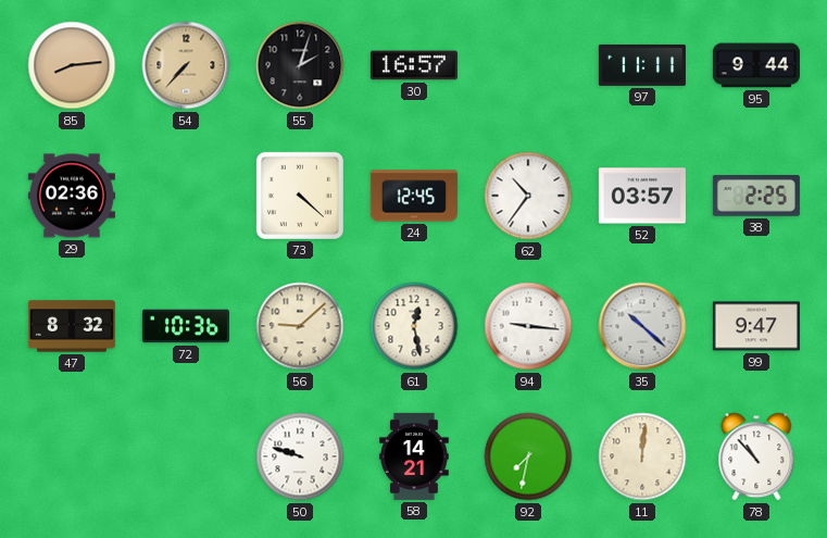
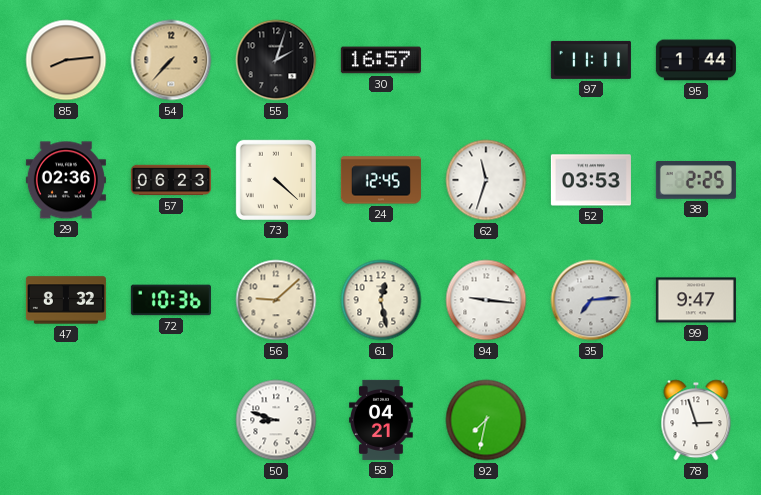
95: 9:44 -> 1:44 (696, 60)
57: none -> 06:23 (171, 180)
62: 10:36 -> 11:33 (486, 180)
52: 03:57 -> 03:53 (591, 180)
35: 10:22 -> 7:14 (591, 300)
50: 9:48 -> 8:48 (276, 420)
58: 14:21 -> 04:21 (382, 420)
11: 12:01 -> none (642, 456)
78: 10:53 -> 2:57 (696, 420)
